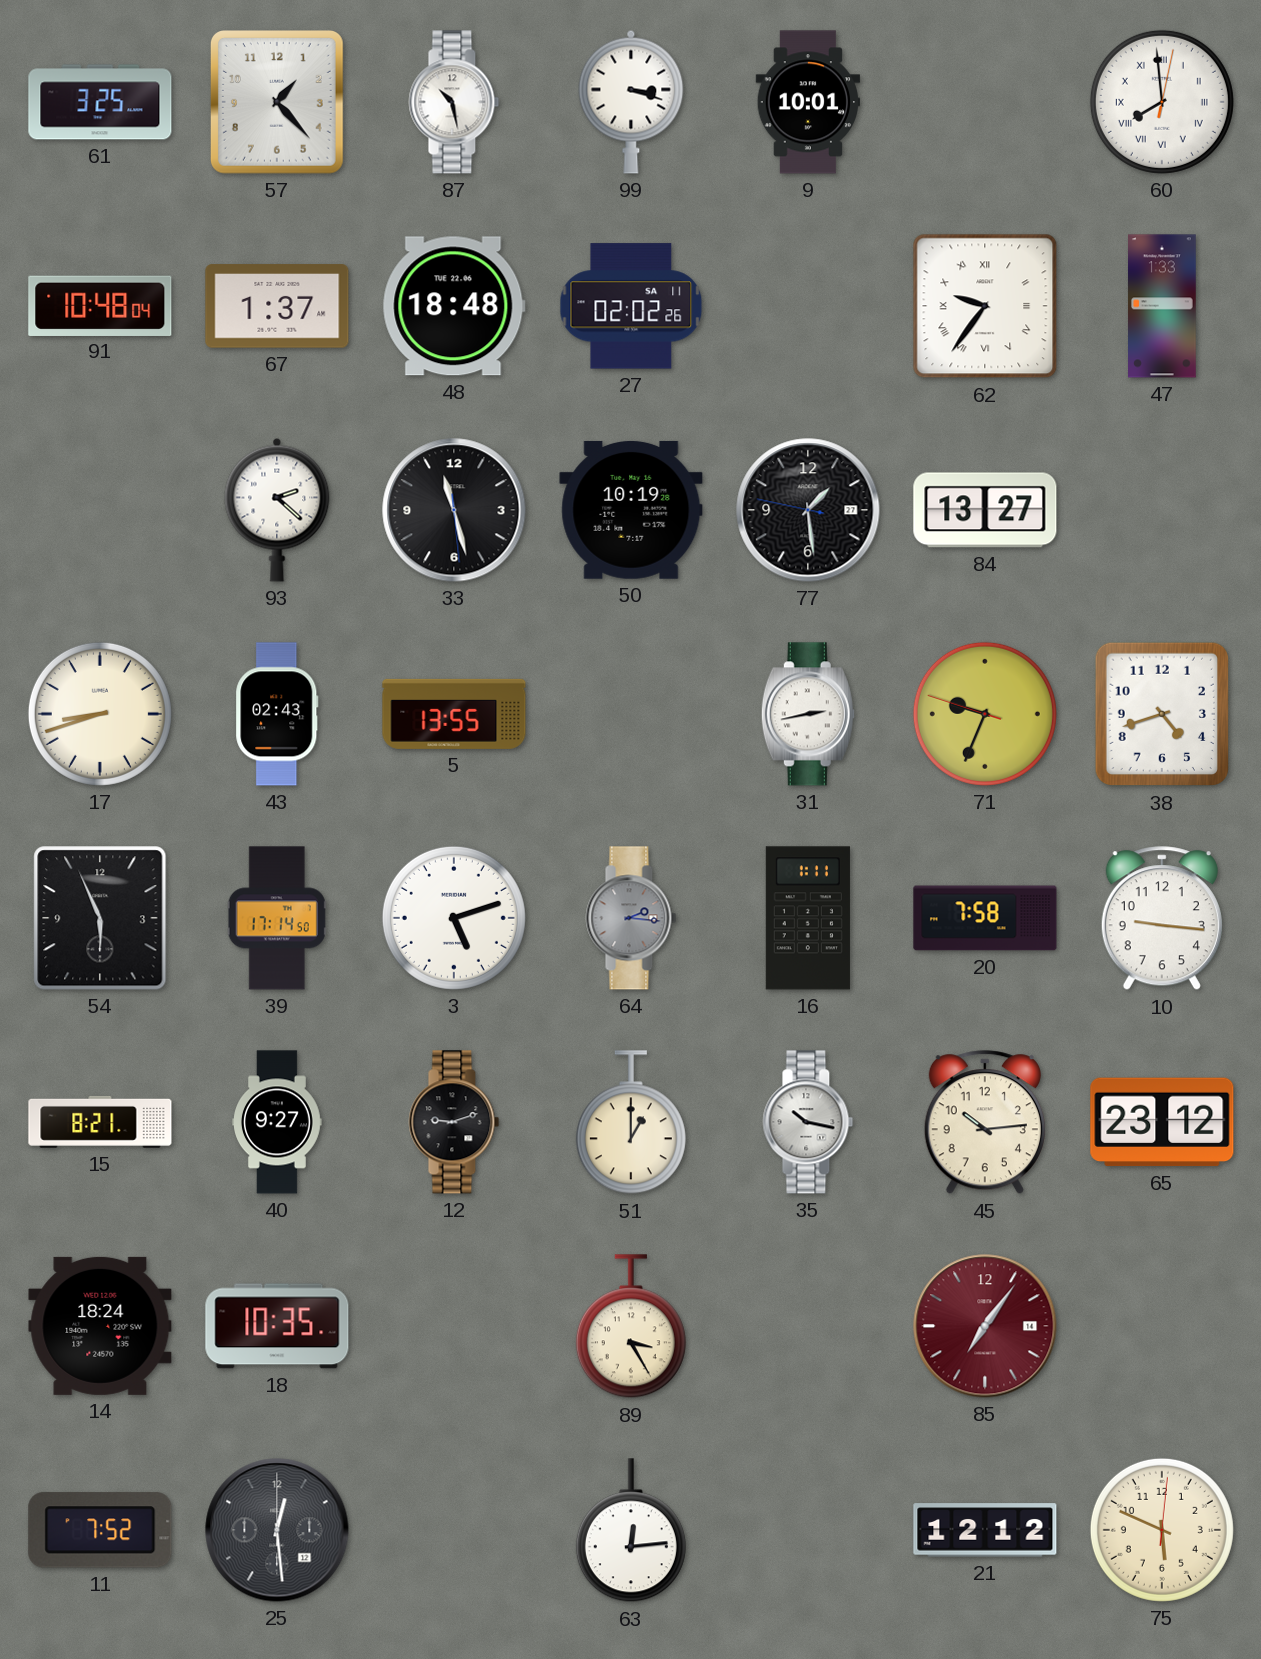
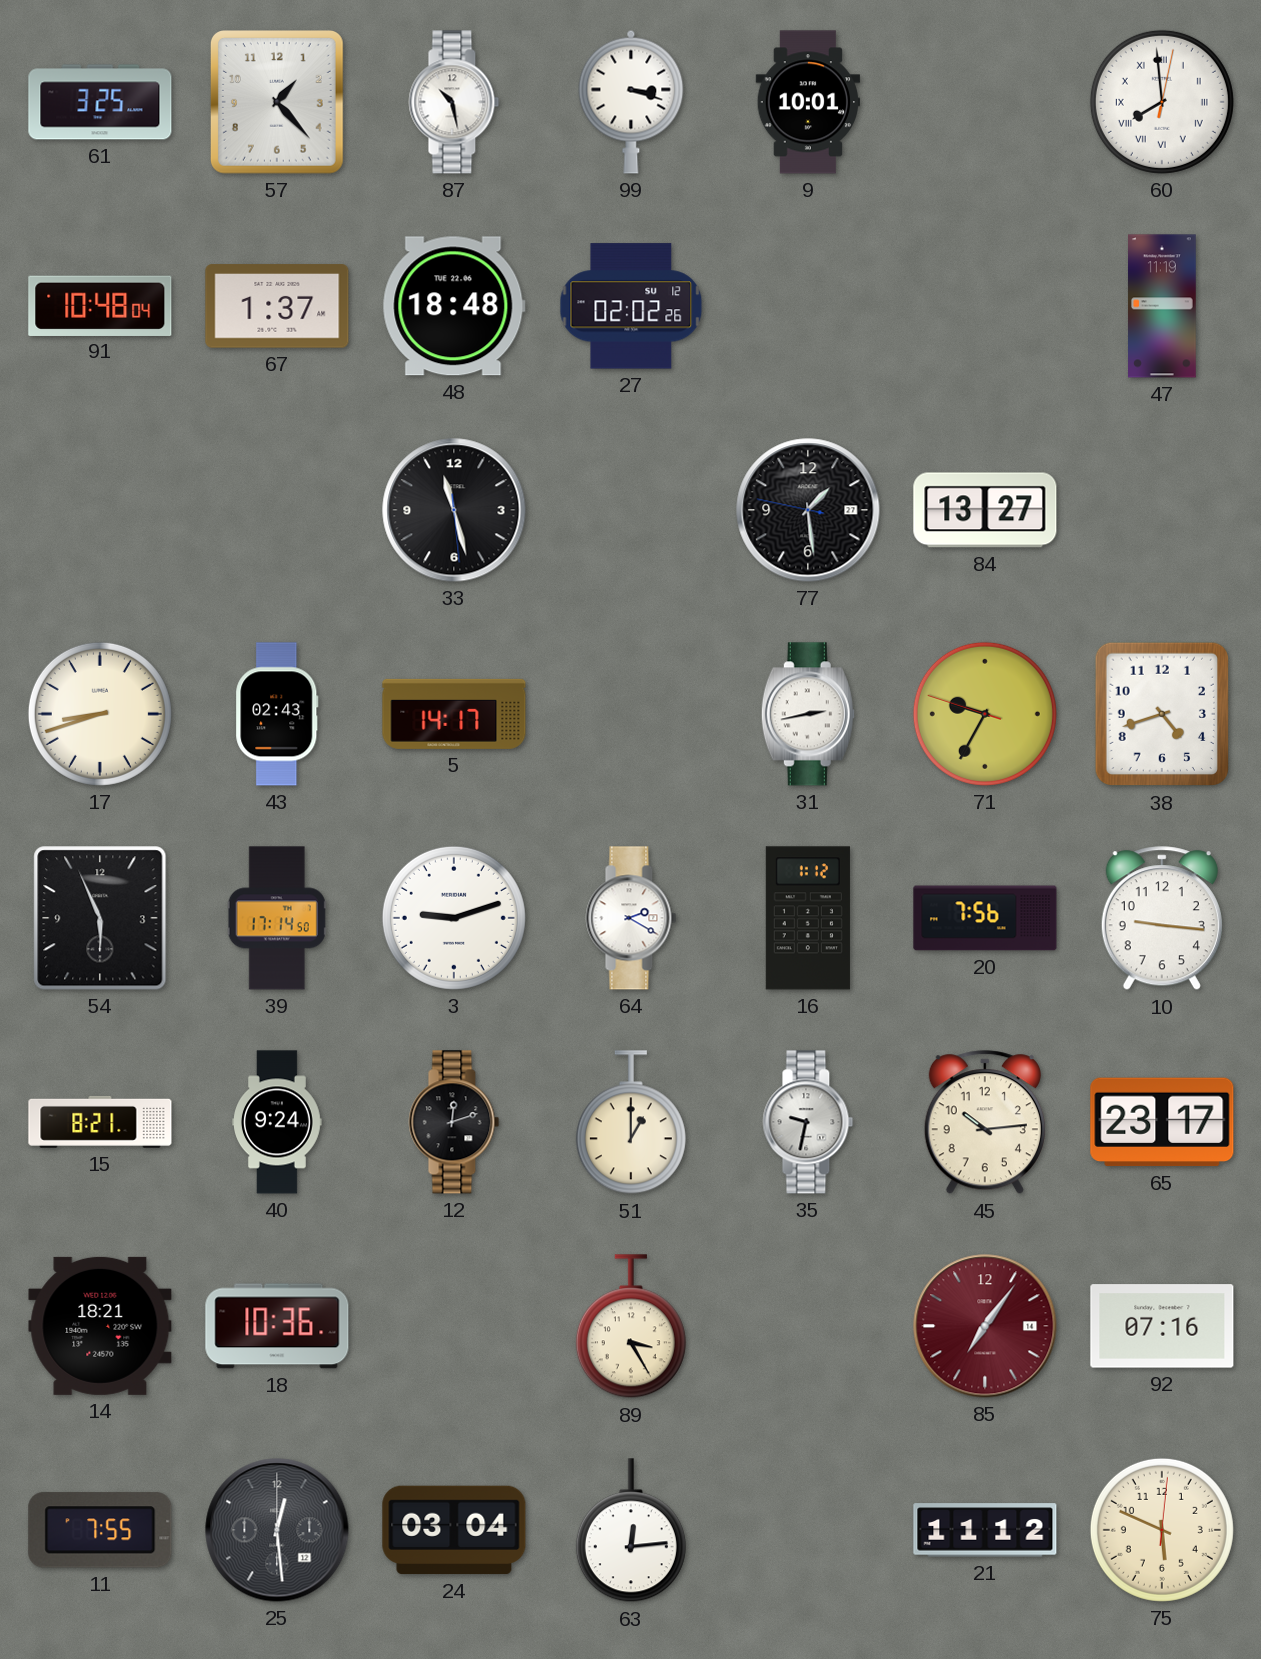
27 date: SA 11 -> SU 12 (631, 306)
62: 9:36 -> none (985, 306)
47: 1:33 -> 11:19 (1162, 306)
93: 2:22 -> none (277, 510)
50: 10:19 -> none (631, 510)
5: 13:55 -> 14:17 (454, 714)
71: 9:33 -> 9:34 (985, 714)
3: 5:12 -> 9:12 (454, 918)
64: 2:16 -> 2:20 (631, 918)
64 dial: grey -> white (631, 918)
16: 1:11 -> 1:12 (808, 918)
20: 7:58 -> 7:56 (985, 918)
40: 9:27 -> 9:24 (278, 1122)
12: 9:12 -> 12:12 (454, 1122)
35: 10:17 -> 9:32 (808, 1122)
65: 23:12 -> 23:17 (1162, 1122)
14: 18:24 -> 18:21 (100, 1326)
18: 10:35 -> 10:36 (277, 1326)
92: none -> 07:16 (1162, 1326)
11: 7:52 -> 7:55 (100, 1530)
24: none -> 03:04 (454, 1530)
21: 12:12 -> 11:12 (985, 1530)
